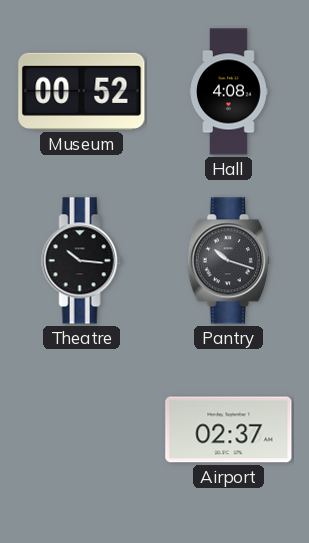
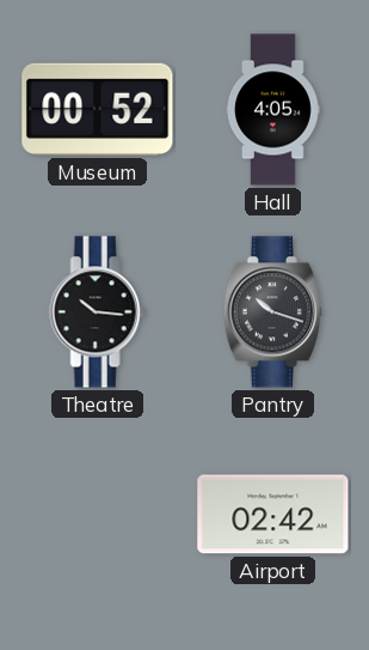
Hall: 4:08 -> 4:05 (273, 110)
Airport: 02:37 -> 02:42 (273, 515)
